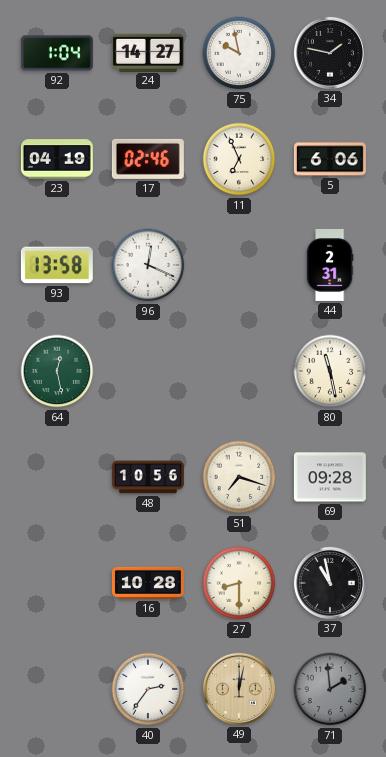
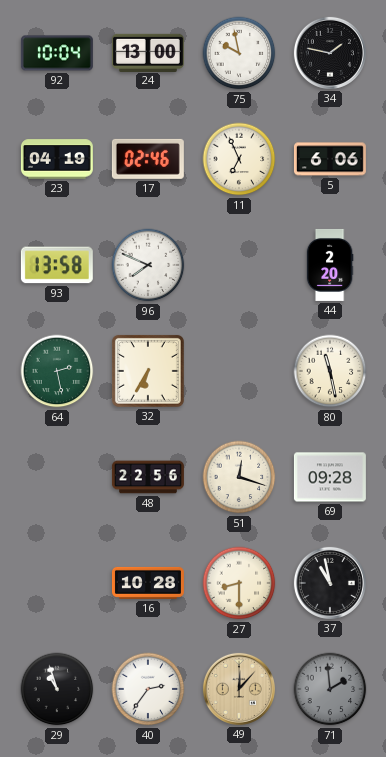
92: 1:04 -> 10:04 (57, 53)
24: 14:27 -> 13:00 (148, 52)
96: 12:19 -> 7:49 (148, 265)
44: 2:31 -> 2:20 (330, 265)
64: 12:28 -> 2:28 (57, 371)
32: none -> 6:35 (148, 371)
48: 10:56 -> 22:56 (148, 477)
51: 7:18 -> 12:18 (239, 477)
29: none -> 10:57 (57, 689)
49: 12:02 -> 12:07 (239, 689)
